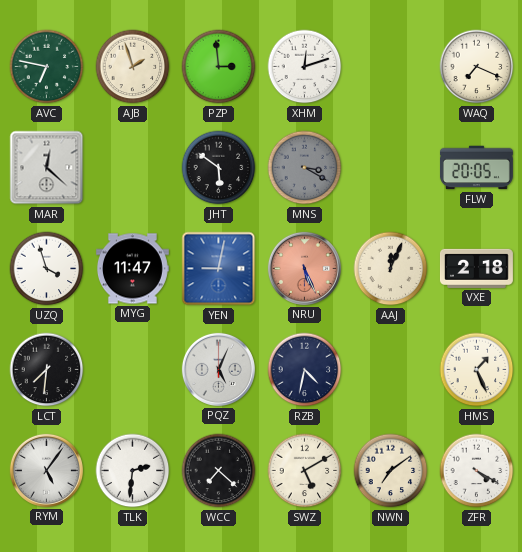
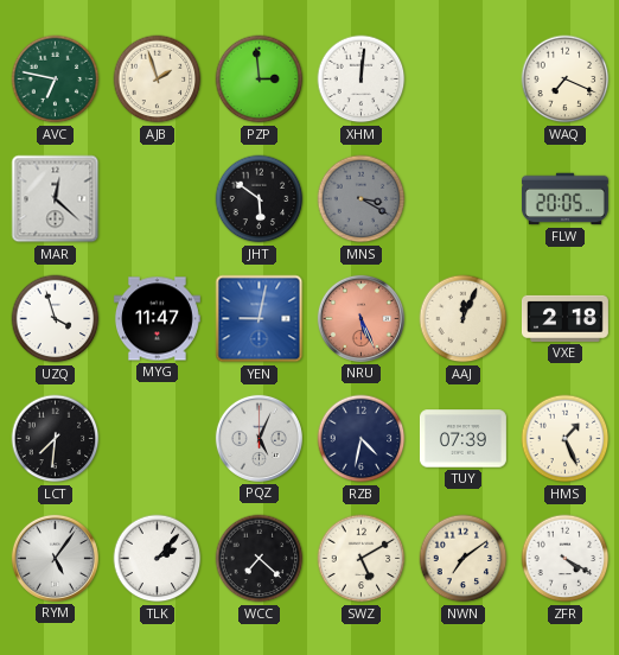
XHM: 12:12 -> 12:01 (362, 80)
TUY: none -> 07:39 (462, 439)
TLK: 2:31 -> 2:07 (158, 559)
